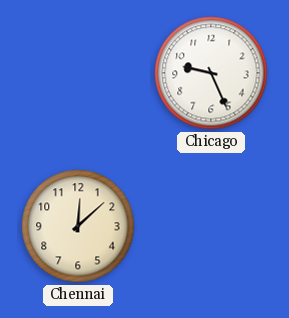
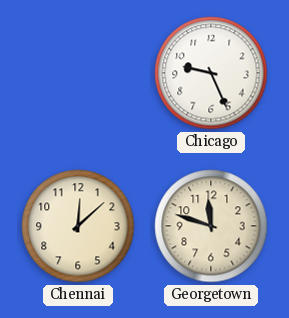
Georgetown: none -> 11:48 (211, 226)
